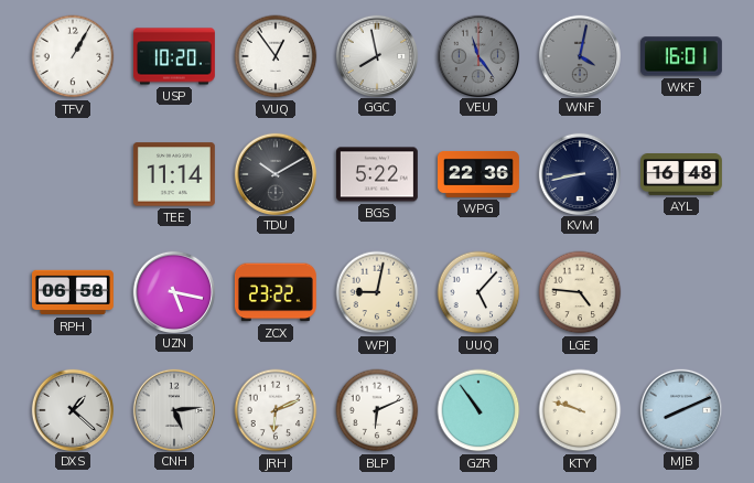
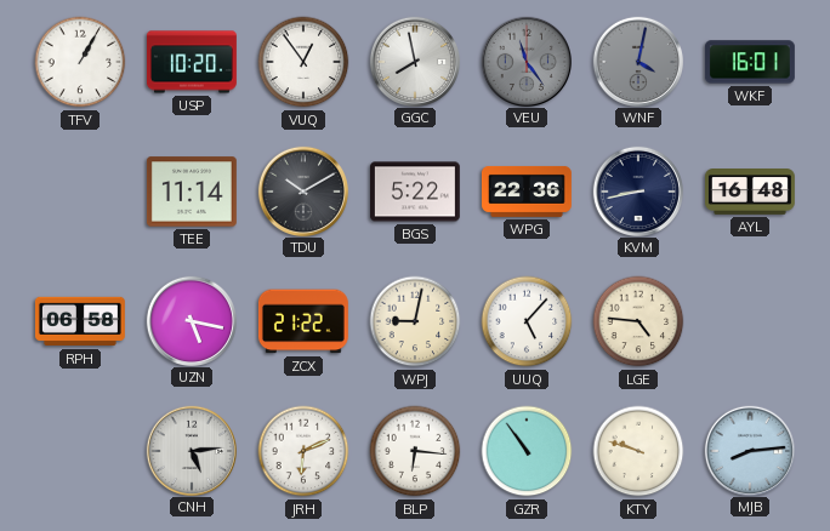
ZCX: 23:22 -> 21:22 (303, 321)
DXS: 1:22 -> none (72, 409)
BLP: 6:11 -> 6:16 (415, 451)
MJB: 8:11 -> 8:14 (749, 450)
